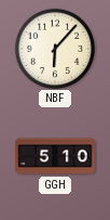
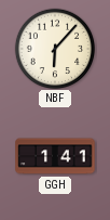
GGH: 5:10 -> 1:41 (55, 156)
